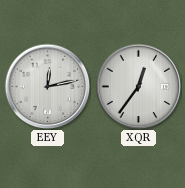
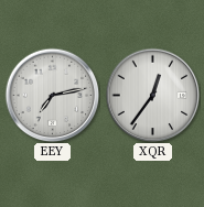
EEY: 12:13 -> 7:13 (52, 95)
